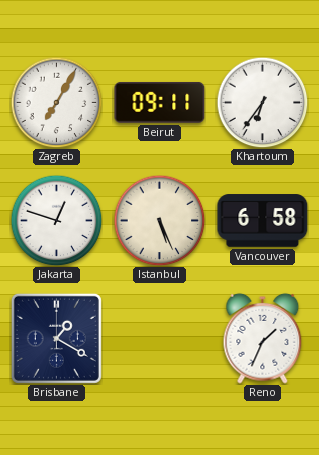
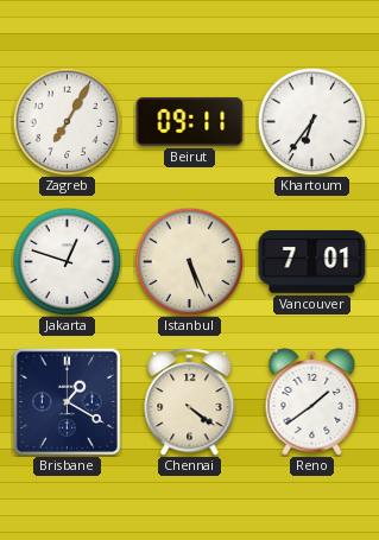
Vancouver: 6:58 -> 7:01 (312, 262)
Chennai: none -> 4:21 (190, 402)
Reno: 1:34 -> 1:39 (312, 401)
